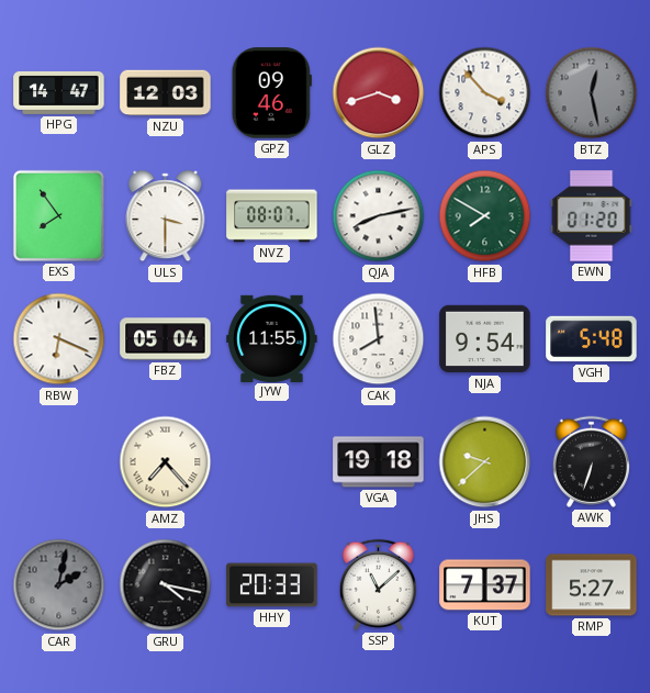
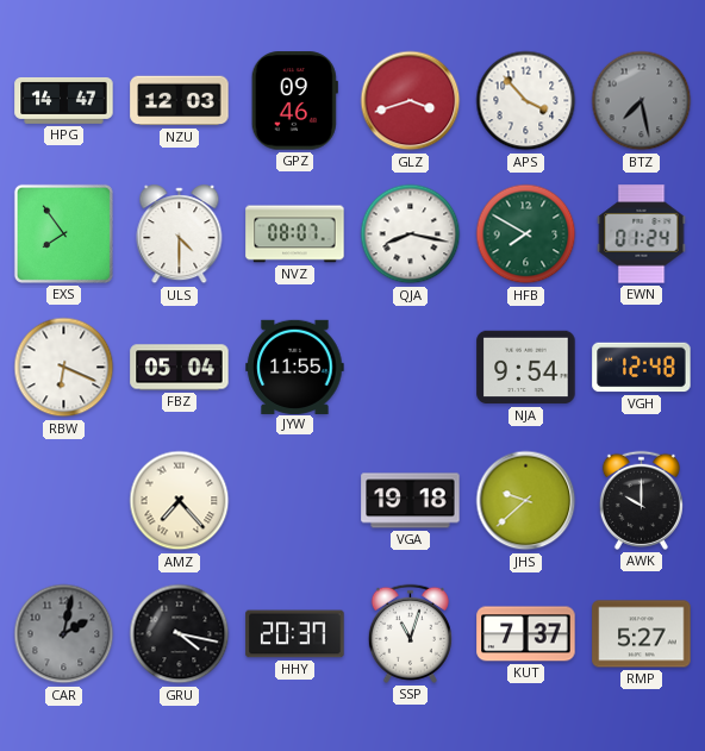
BTZ: 12:28 -> 7:28 (642, 101)
ULS: 3:30 -> 4:30 (180, 234)
QJA: 8:13 -> 8:17 (411, 234)
EWN: 01:20 -> 01:24 (642, 234)
CAK: 7:59 -> none (379, 339)
VGH: 5:48 -> 12:48 (642, 368)
AWK: 6:33 -> 10:00 (641, 500)
HHY: 20:33 -> 20:37 (295, 634)
SSP: 11:08 -> 11:03 (410, 633)
